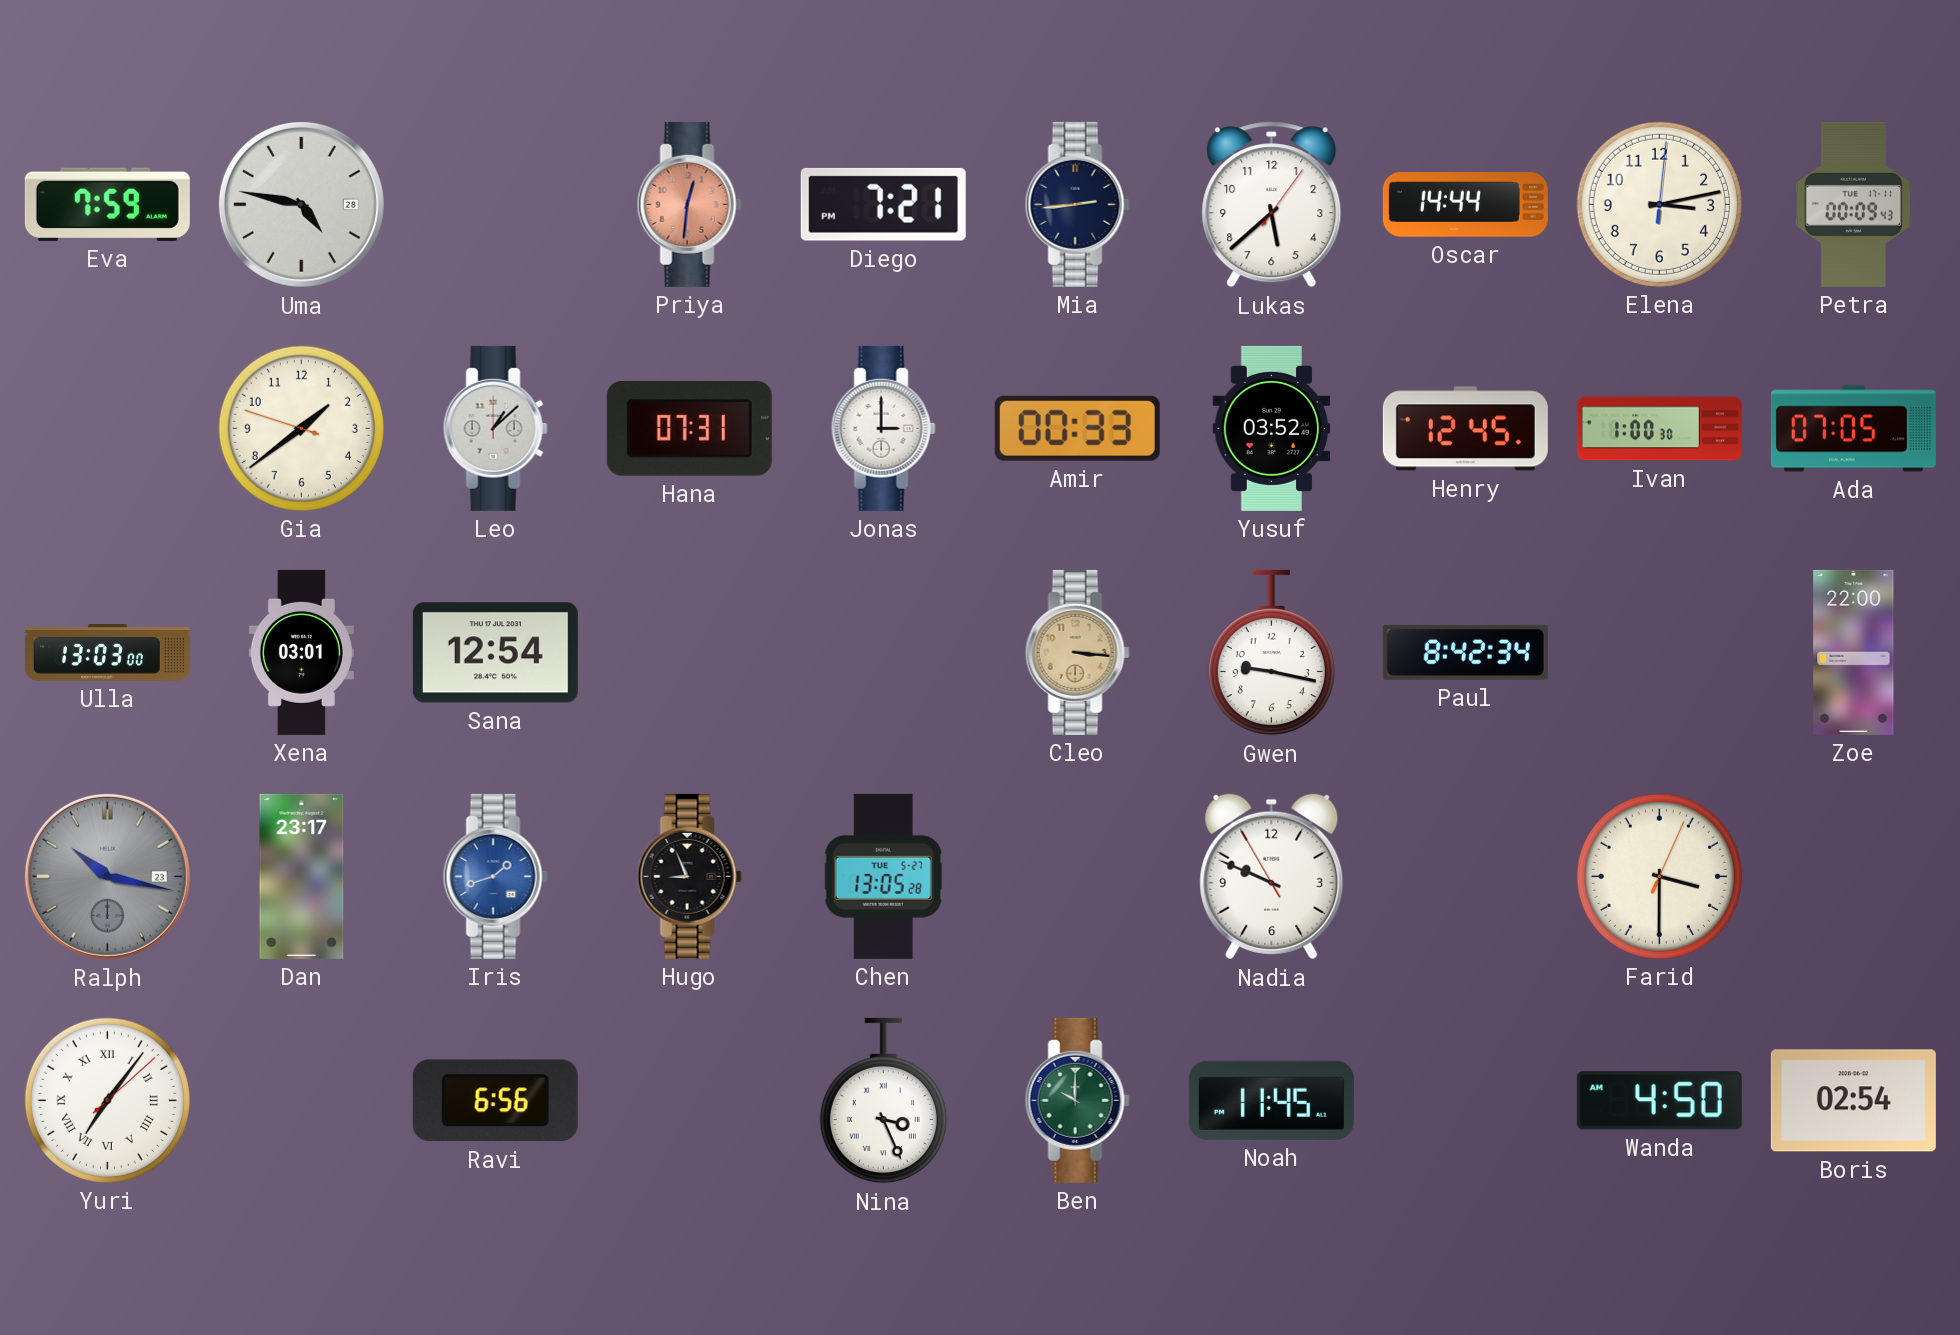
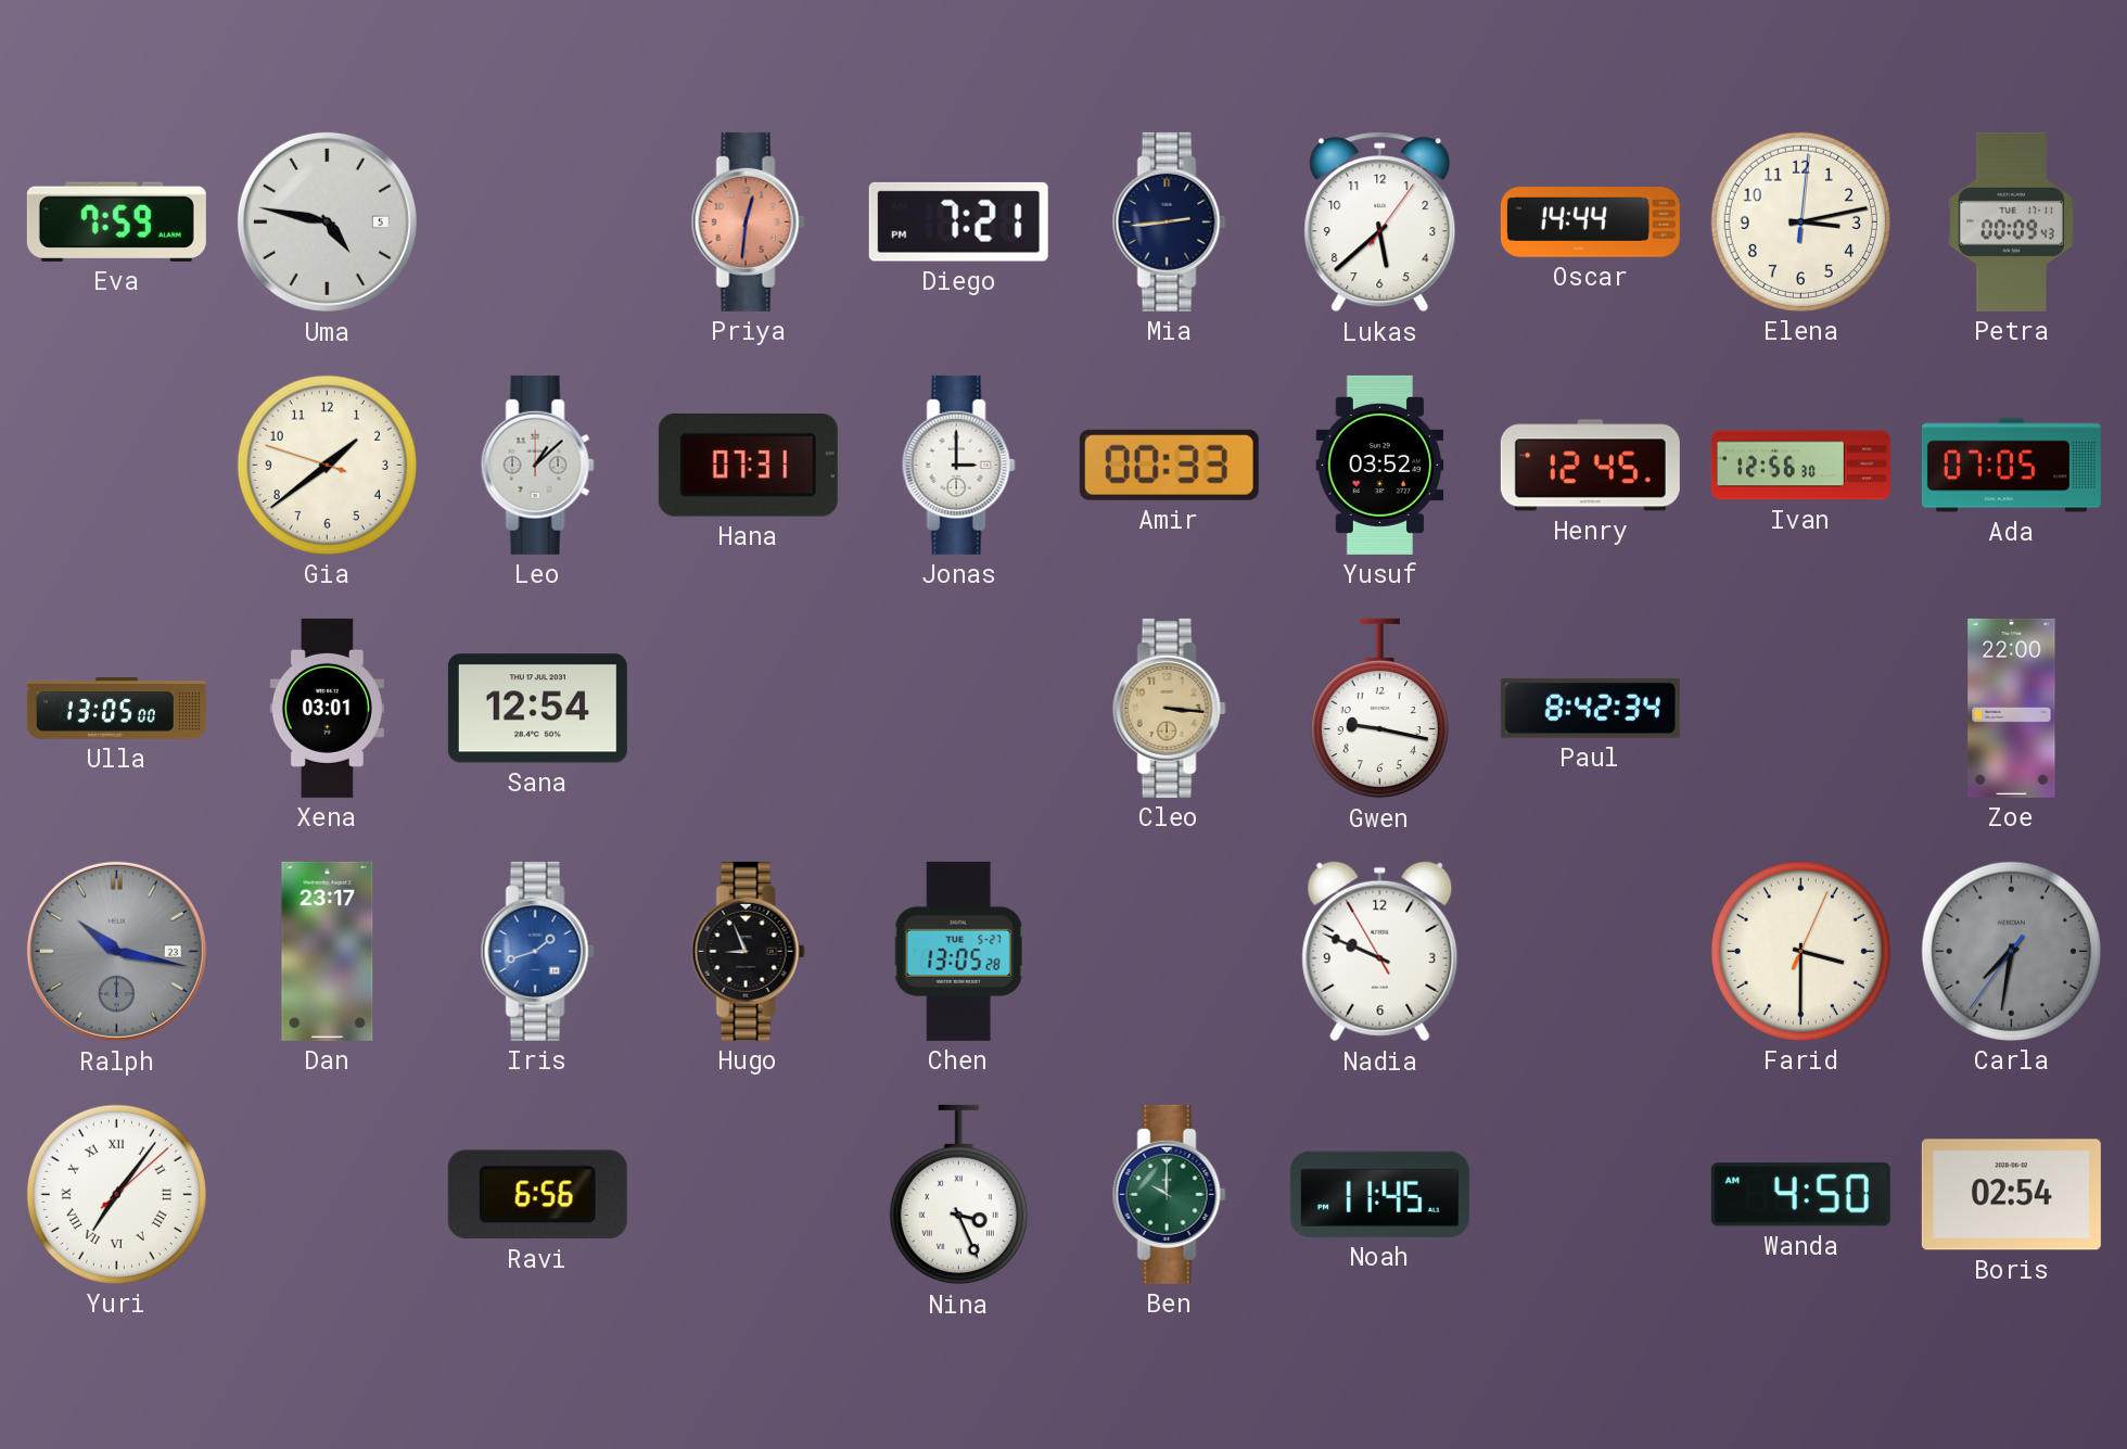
Uma date: 28 -> 5 (327, 221)
Ivan: 1:00 -> 12:56 (1800, 466)
Ulla: 13:03 -> 13:05 (116, 709)
Carla: none -> 7:31 (2011, 951)
